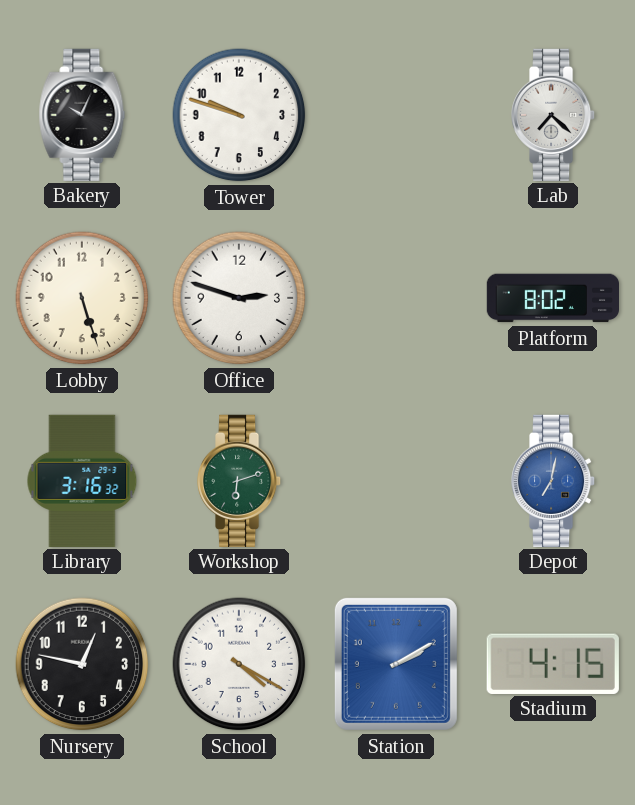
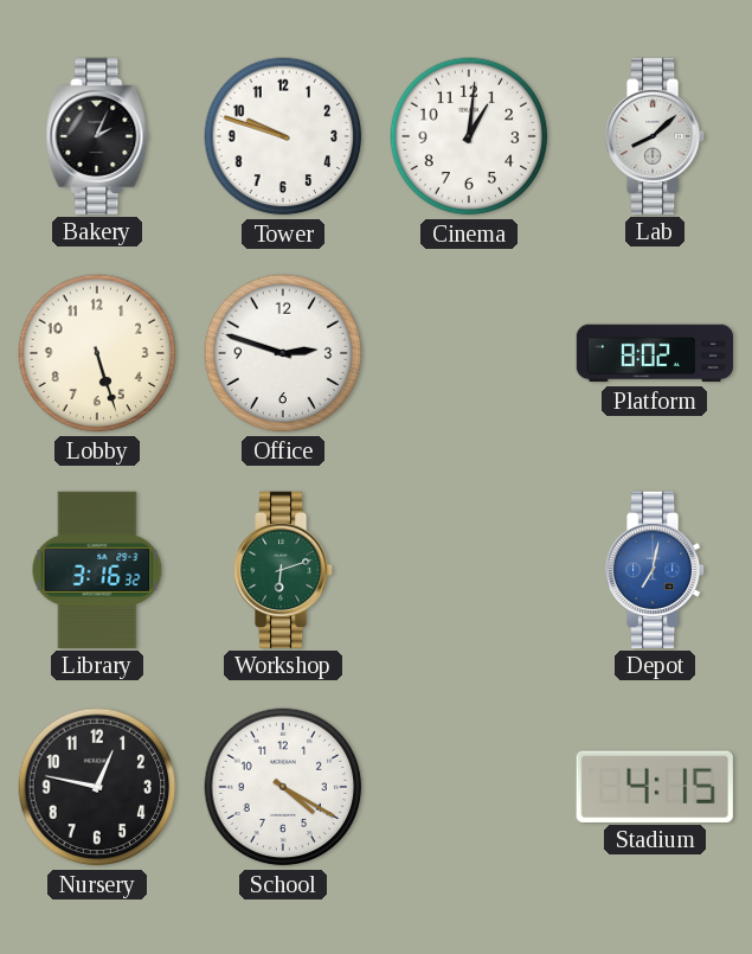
Bakery: 10:04 -> 2:04 (97, 135)
Cinema: none -> 1:01 (469, 136)
Lab: 7:22 -> 8:08 (656, 135)
Station: 2:10 -> none (396, 664)
